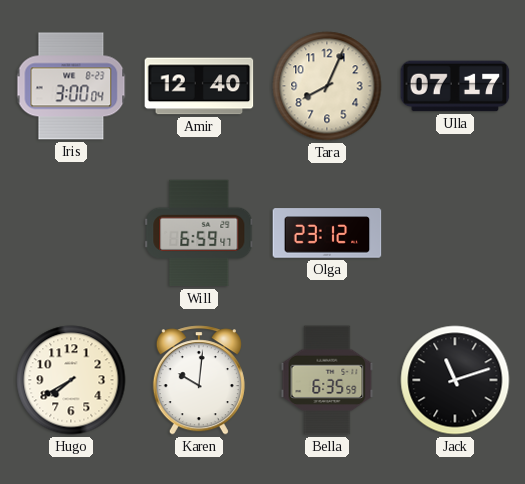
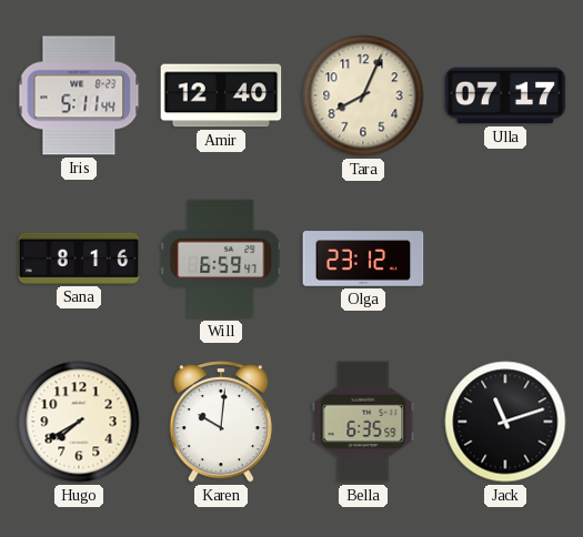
Iris: 3:00 -> 5:11 (79, 95)
Sana: none -> 8:16 (79, 259)
